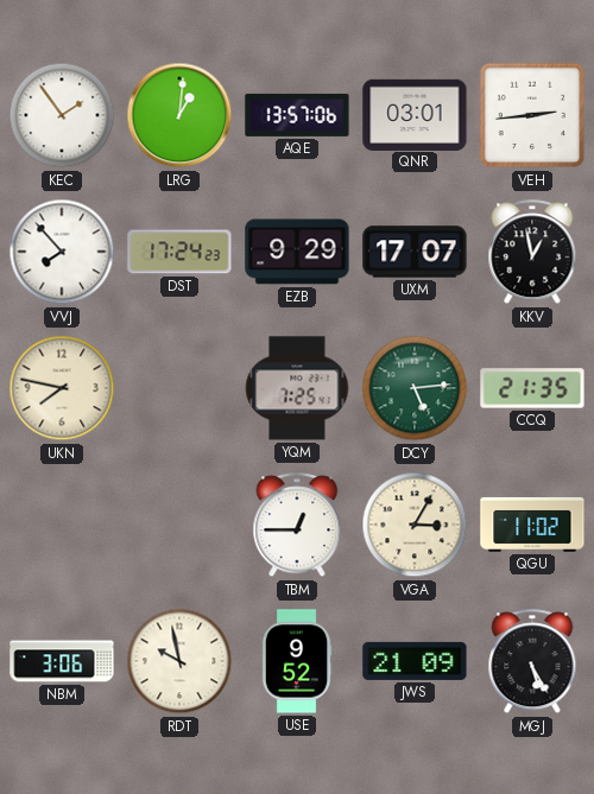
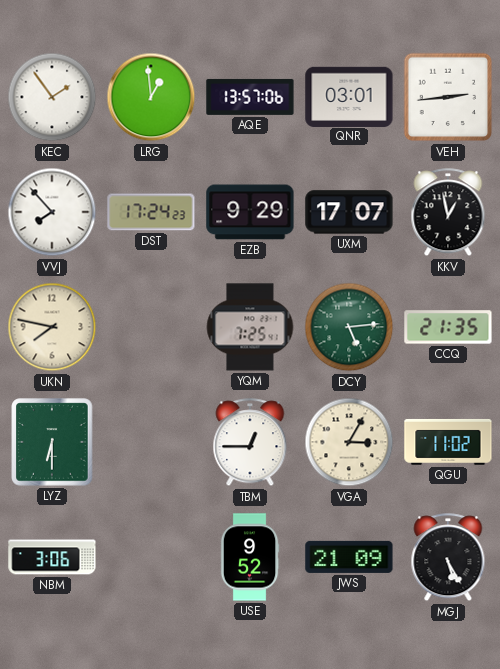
LRG: 1:01 -> 12:59 (151, 97)
LYZ: none -> 6:30 (52, 442)
RDT: 9:58 -> none (179, 661)
